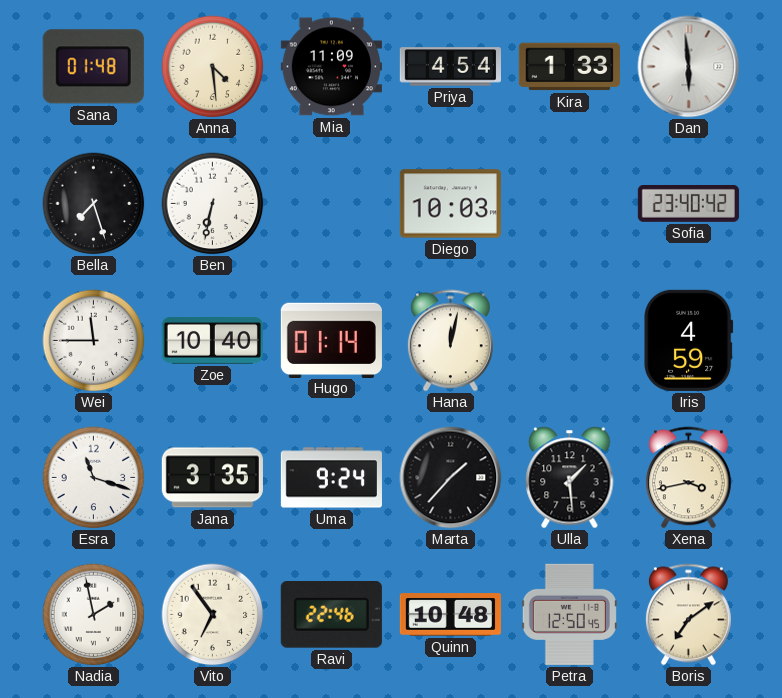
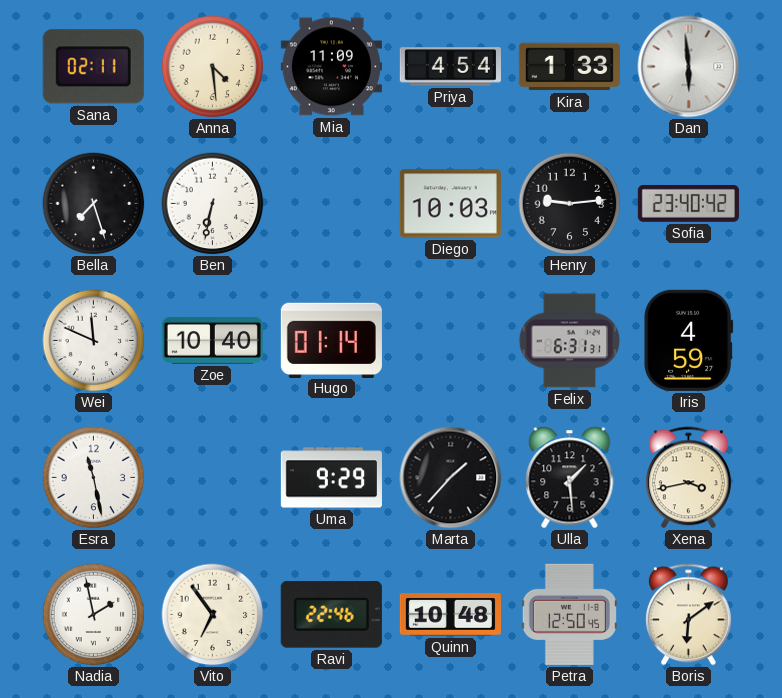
Sana: 01:48 -> 02:11 (93, 67)
Henry: none -> 9:14 (570, 204)
Wei: 11:45 -> 11:49 (94, 341)
Hana: 12:02 -> none (450, 341)
Felix: none -> 6:31 (570, 341)
Esra: 11:18 -> 11:28 (94, 478)
Jana: 3:35 -> none (212, 478)
Uma: 9:24 -> 9:29 (331, 478)
Boris: 7:09 -> 6:09 (688, 615)
